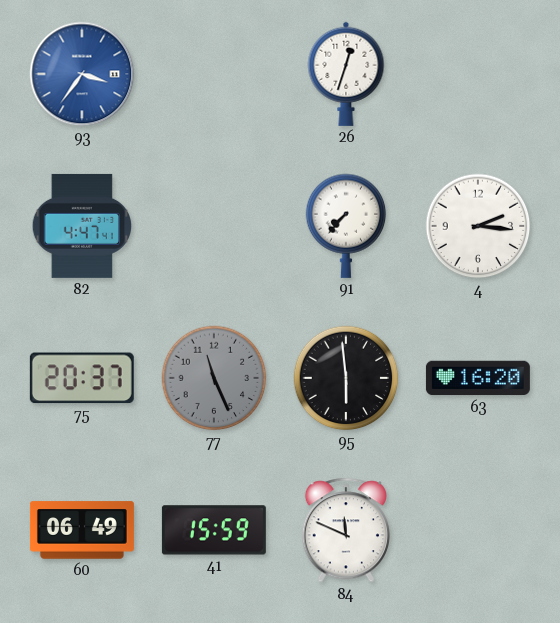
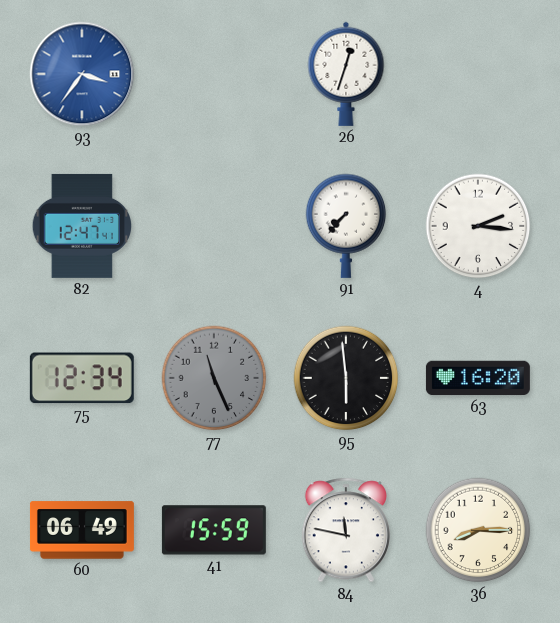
82: 4:47 -> 12:47 (81, 226)
75: 20:37 -> 12:34 (82, 378)
84: 11:49 -> 11:47 (345, 530)
36: none -> 8:15 (478, 530)
